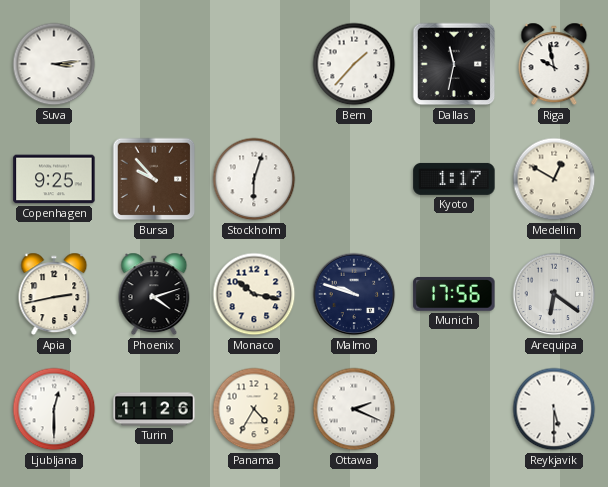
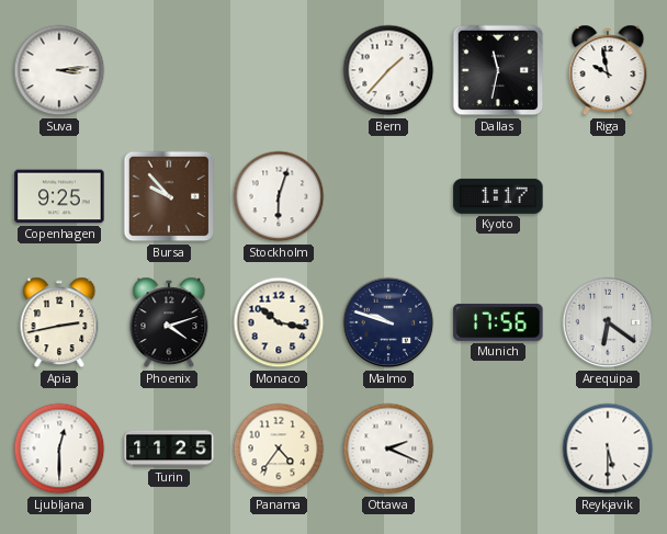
Medellin: 12:50 -> none (554, 179)
Turin: 11:26 -> 11:25 (169, 448)
Panama: 4:35 -> 4:36 (279, 448)
